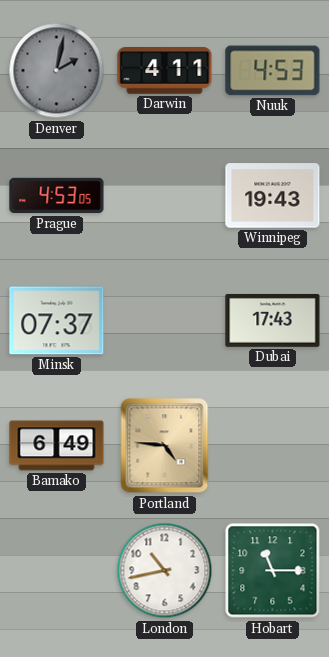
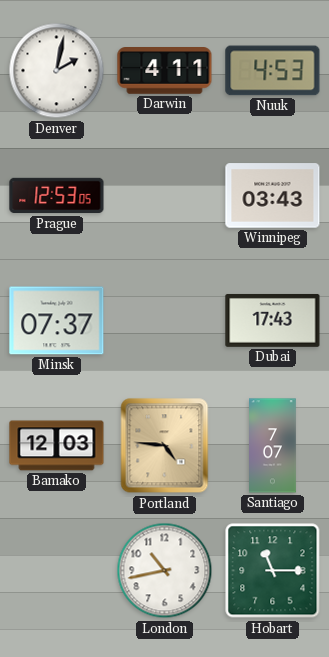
Denver dial: grey -> white (57, 71)
Prague: 4:53 -> 12:53 (57, 196)
Winnipeg: 19:43 -> 03:43 (273, 196)
Bamako: 6:49 -> 12:03 (57, 446)
Santiago: none -> 7:07 (273, 446)
